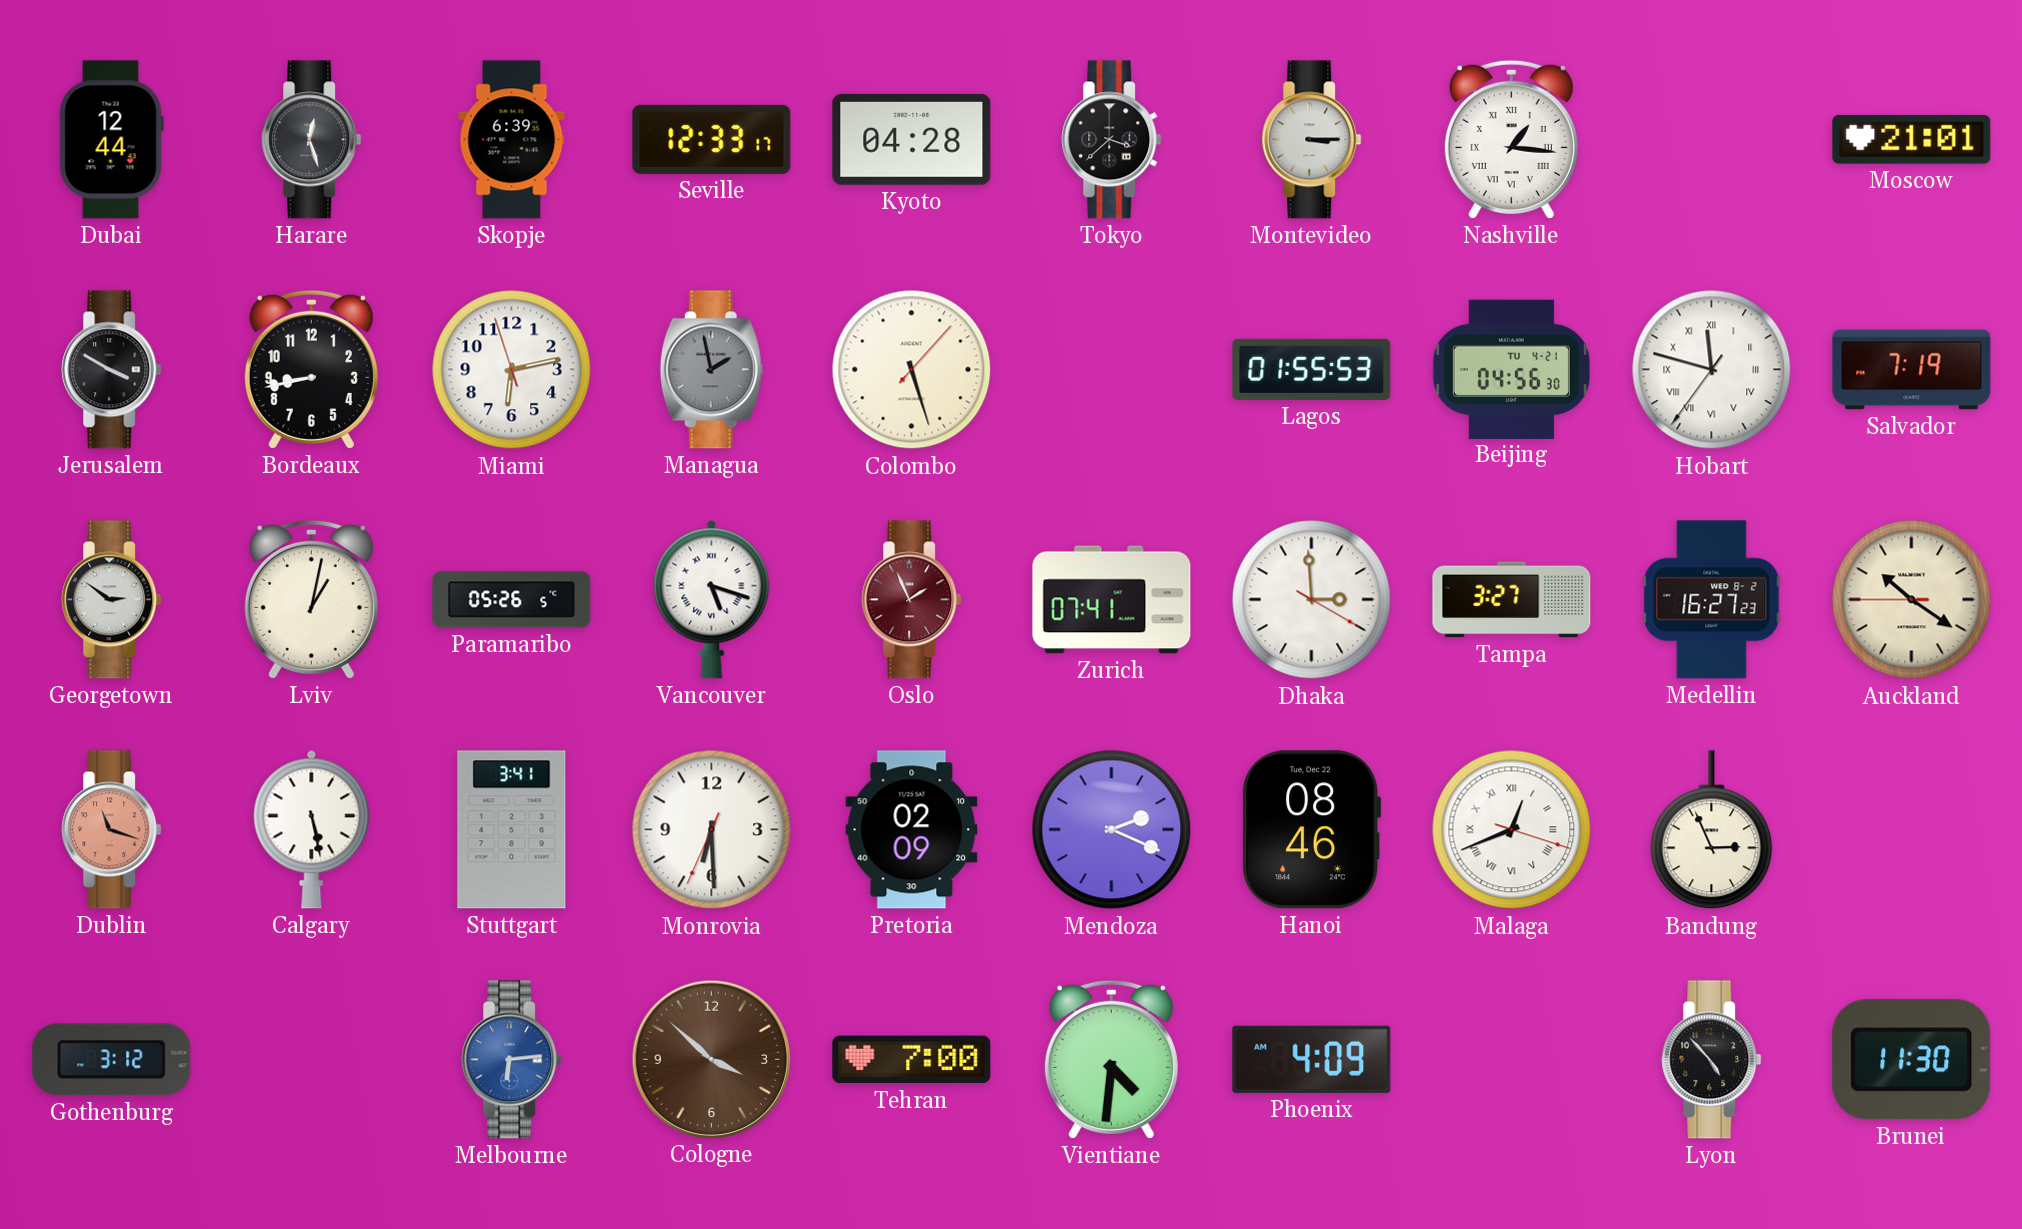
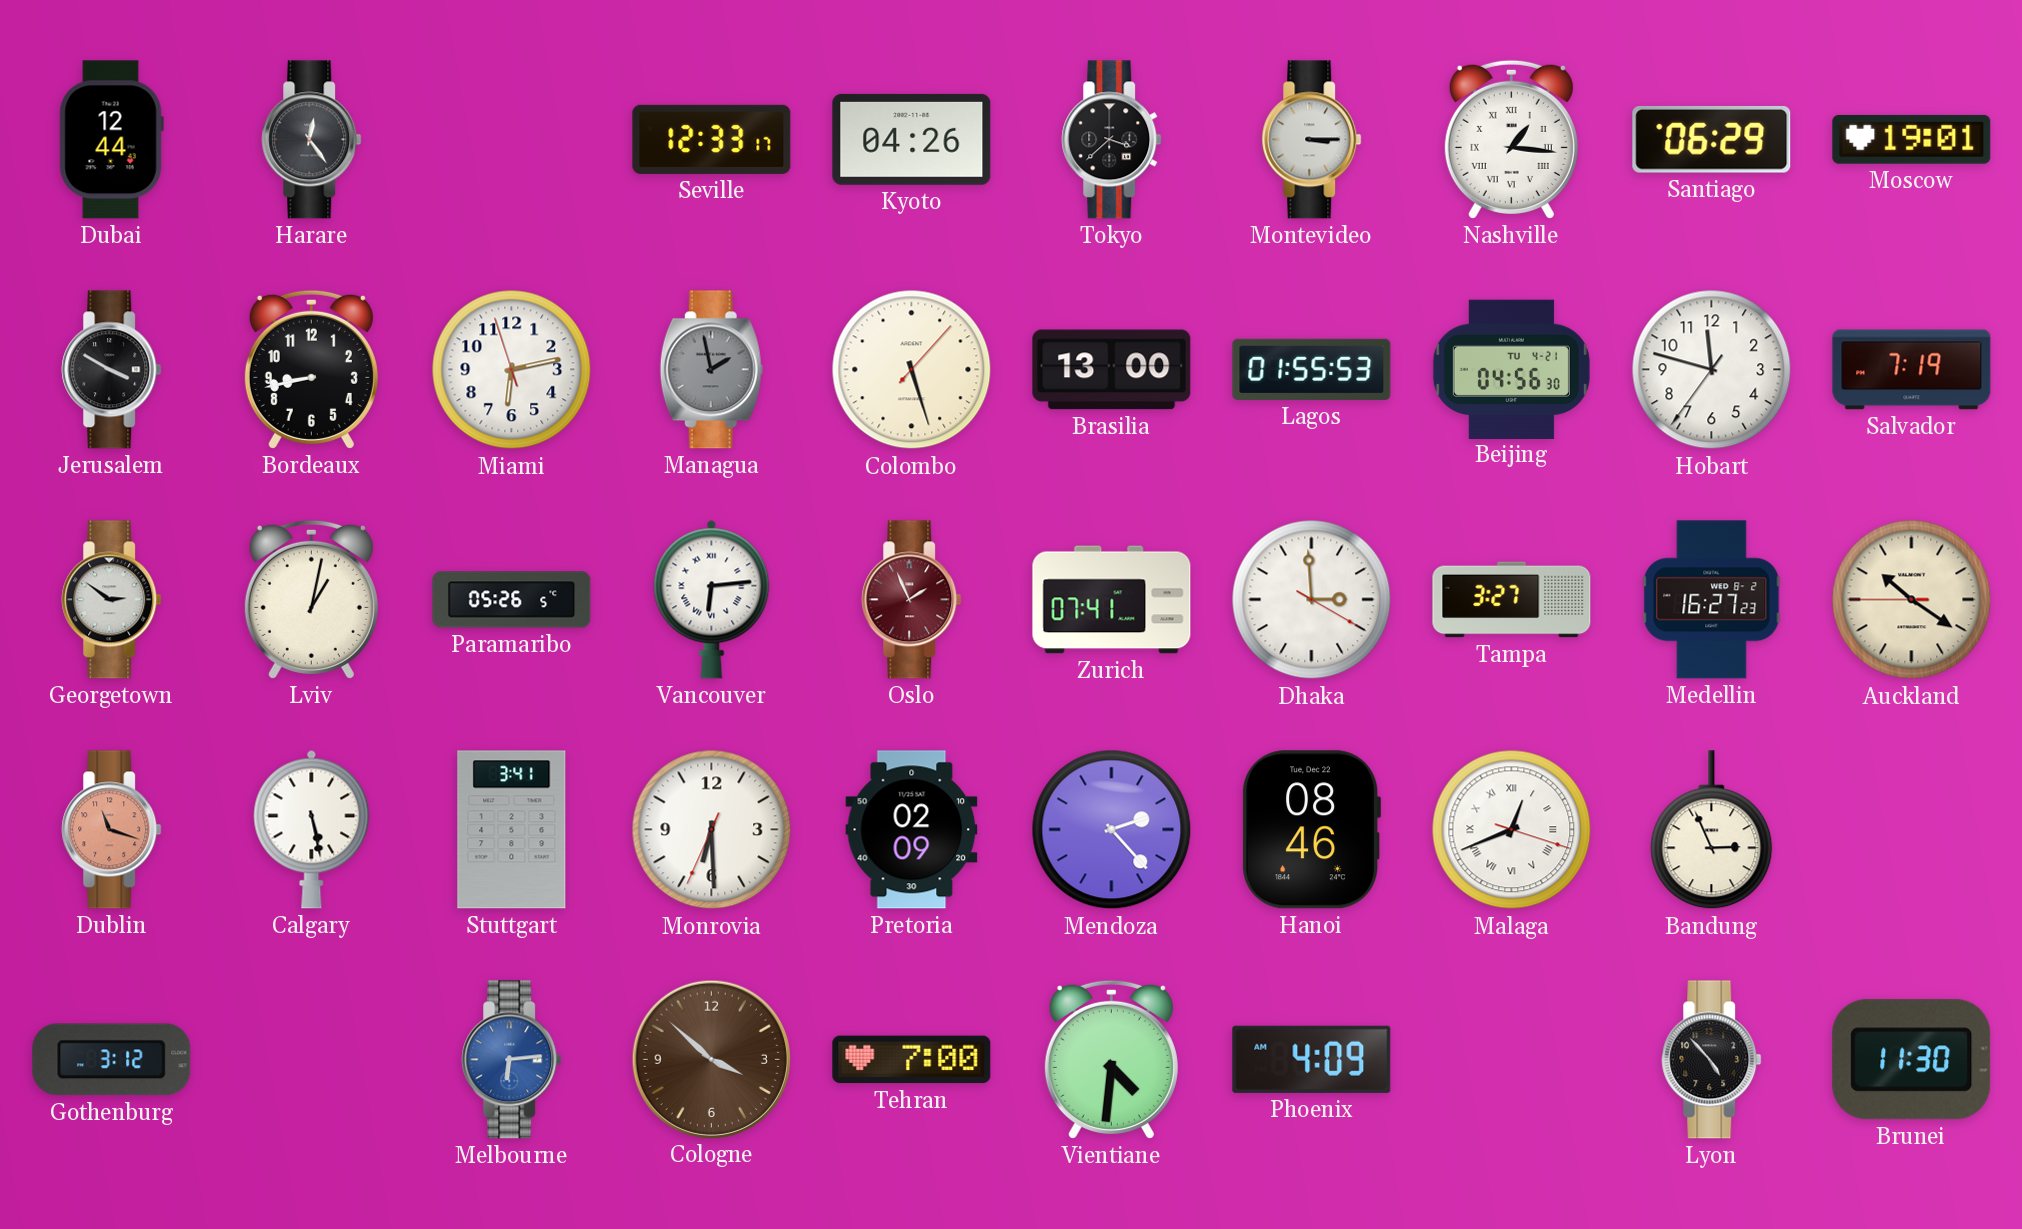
Harare: 12:27 -> 12:24 (312, 140)
Skopje: 6:39 -> none (512, 140)
Kyoto: 04:28 -> 04:26 (912, 139)
Santiago: none -> 06:29 (1712, 139)
Moscow: 21:01 -> 19:01 (1912, 139)
Brasilia: none -> 13:00 (1112, 370)
Hobart numerals: Roman -> Arabic (1712, 370)
Vancouver: 5:18 -> 6:14 (712, 599)
Mendoza: 2:19 -> 2:23 (1112, 830)
